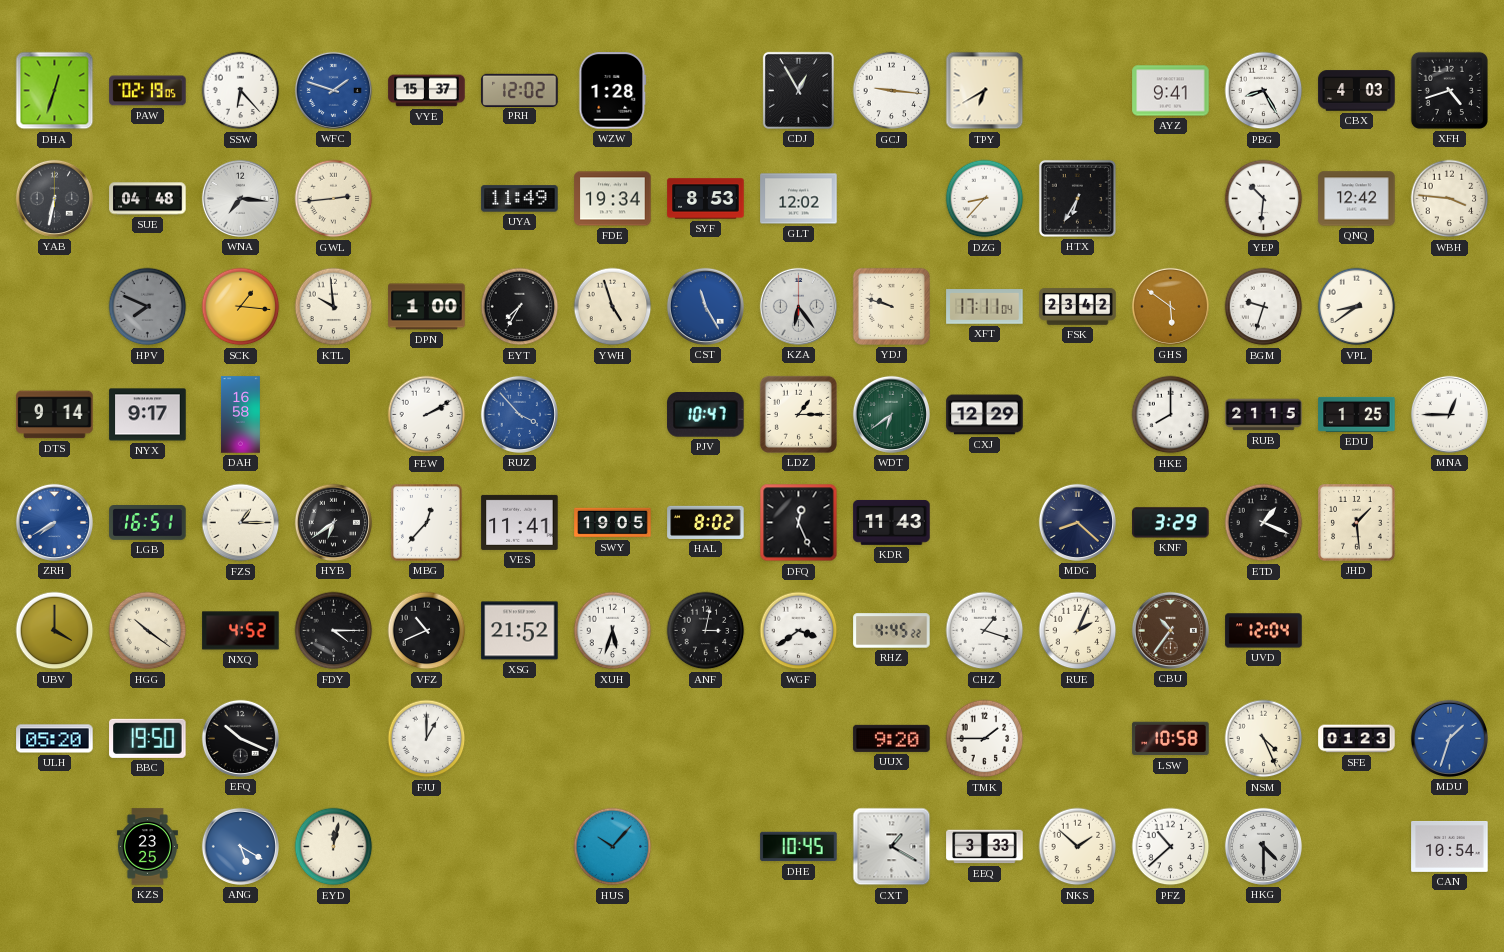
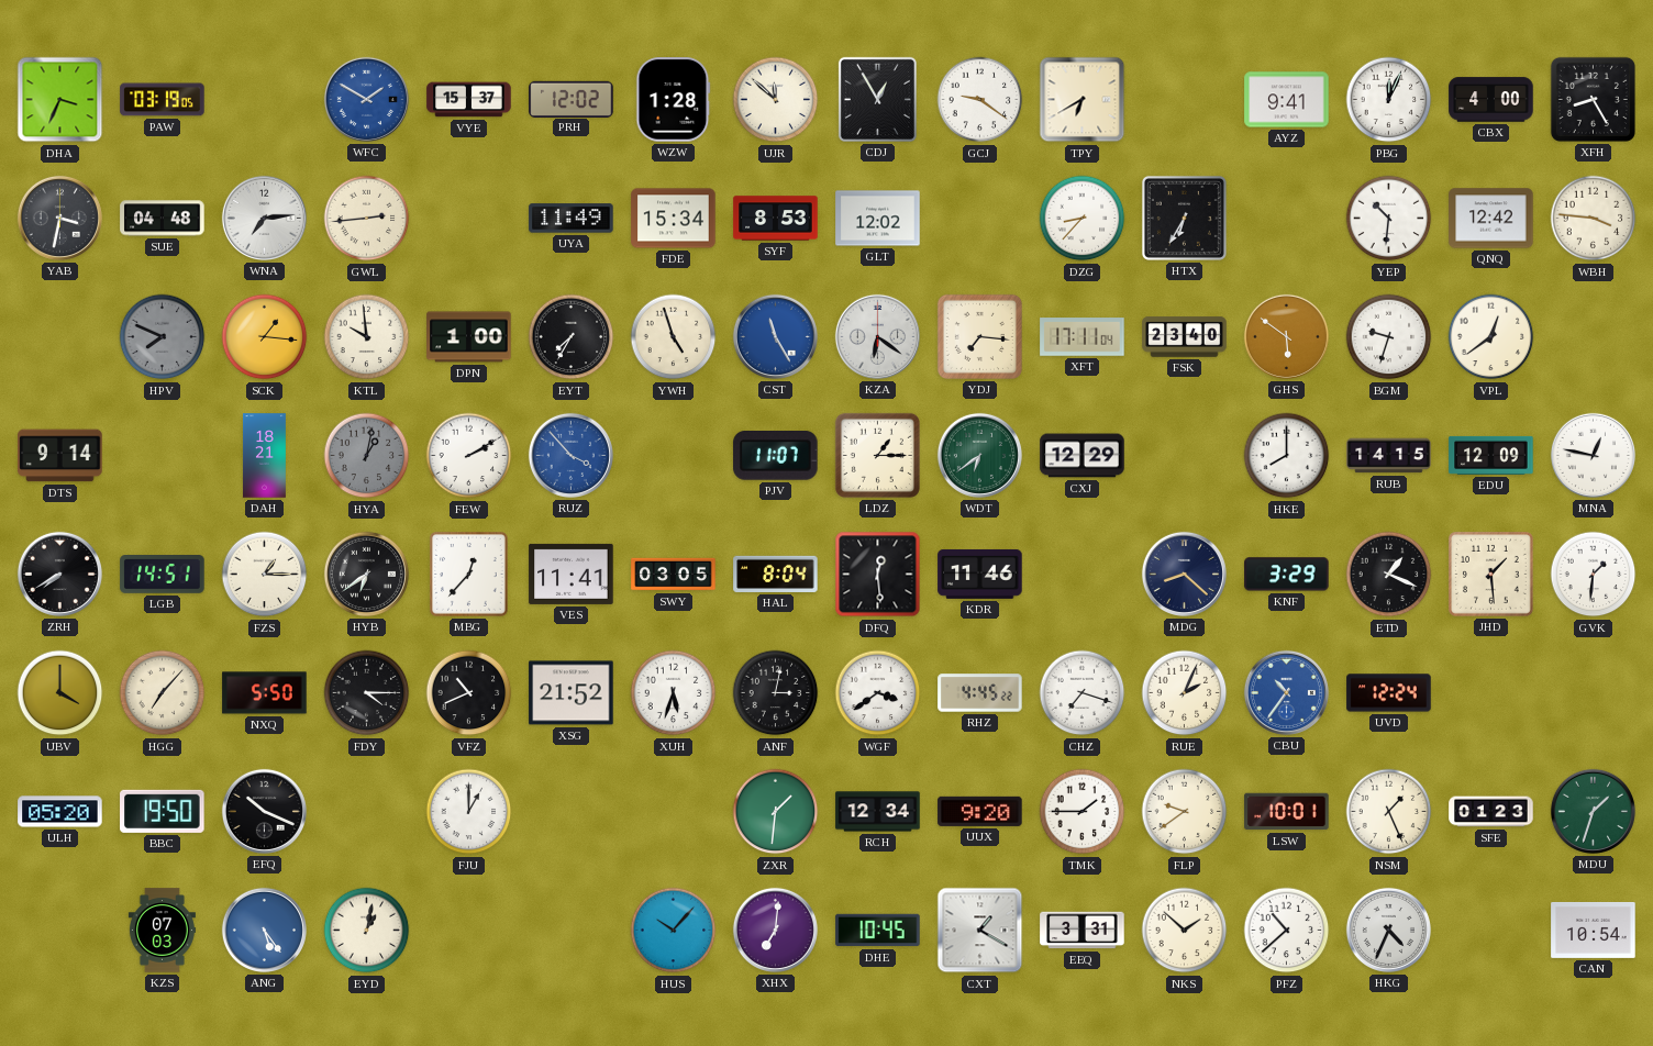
DHA: 12:33 -> 3:34 (60, 100)
PAW: 02:19 -> 03:19 (163, 100)
SSW: 6:23 -> none (241, 91)
WFC: 1:48 -> 1:50 (366, 99)
UJR: none -> 11:52 (776, 100)
GCJ: 9:16 -> 9:21 (980, 100)
PBG: 8:25 -> 12:04 (1389, 100)
CBX: 4:03 -> 4:00 (1491, 100)
XFH: 4:42 -> 8:25 (1593, 99)
YAB: 6:32 -> 3:32 (59, 218)
WNA: 7:16 -> 7:14 (264, 218)
FDE: 19:34 -> 15:34 (674, 219)
KZA: 6:24 -> 6:21 (877, 336)
YDJ: 9:48 -> 7:16 (979, 336)
FSK: 23:42 -> 23:40 (1185, 337)
VPL: 8:39 -> 12:39 (1491, 337)
NYX: 9:17 -> none (148, 415)
DAH: 16:58 -> 18:21 (265, 456)
HYA: none -> 1:02 (367, 456)
PJV: 10:47 -> 11:07 (776, 456)
RUB: 21:15 -> 14:15 (1389, 456)
EDU: 1:25 -> 12:09 (1491, 455)
MNA: 12:45 -> 12:47 (1593, 455)
ZRH dial: blue -> black (59, 574)
LGB: 16:51 -> 14:51 (163, 575)
SWY: 19:05 -> 03:05 (674, 575)
HAL: 8:02 -> 8:04 (776, 574)
DFQ: 12:26 -> 12:29 (878, 575)
KDR: 11:43 -> 11:46 (980, 574)
GVK: none -> 1:31 (1594, 575)
HGG: 10:21 -> 7:07 (163, 693)
NXQ: 4:52 -> 5:50 (265, 693)
CHZ: 1:18 -> 7:18 (1083, 693)
CBU dial: brown -> blue (1286, 692)
UVD: 12:04 -> 12:24 (1389, 693)
ZXR: none -> 1:31 (776, 812)
RCH: none -> 12:34 (878, 812)
FLP: none -> 9:39 (1185, 812)
LSW: 10:58 -> 10:01 (1287, 812)
NSM: 4:26 -> 1:26 (1389, 812)
MDU dial: blue -> green (1593, 811)
KZS: 23:25 -> 07:03 (162, 931)
ANG: 5:20 -> 5:24 (264, 930)
EYD: 12:02 -> 1:02 (367, 931)
XHX: none -> 7:01 (775, 930)
EEQ: 3:33 -> 3:31 (1083, 931)
HKG: 4:30 -> 4:34 (1388, 930)
